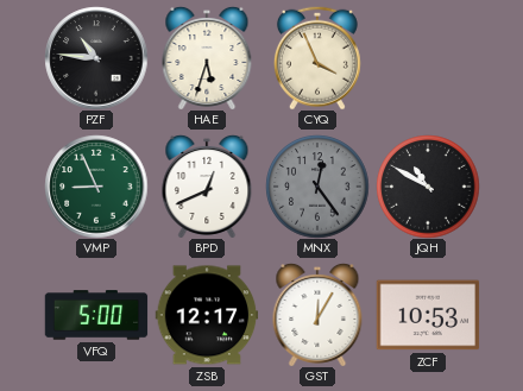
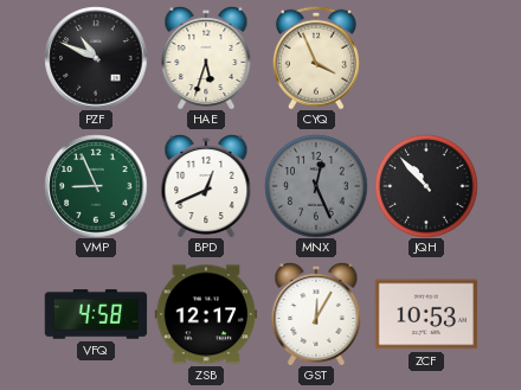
PZF: 10:46 -> 10:49 (96, 58)
MNX: 12:24 -> 12:26 (316, 186)
JQH: 10:50 -> 10:53 (426, 186)
VFQ: 5:00 -> 4:58 (96, 314)
